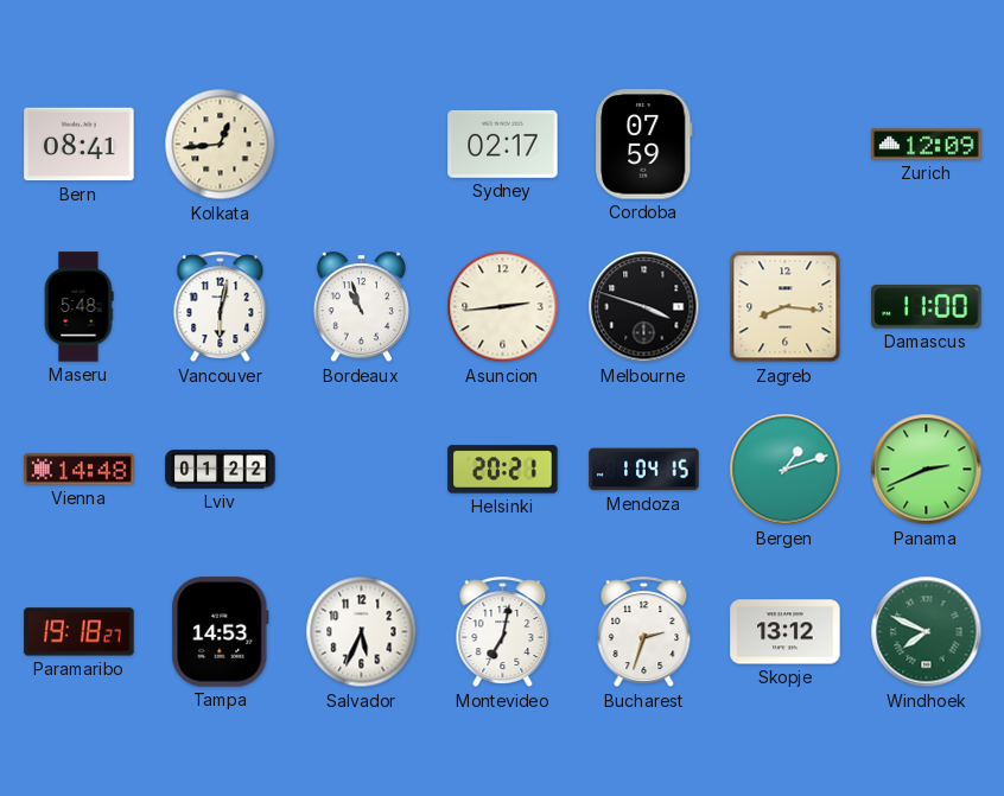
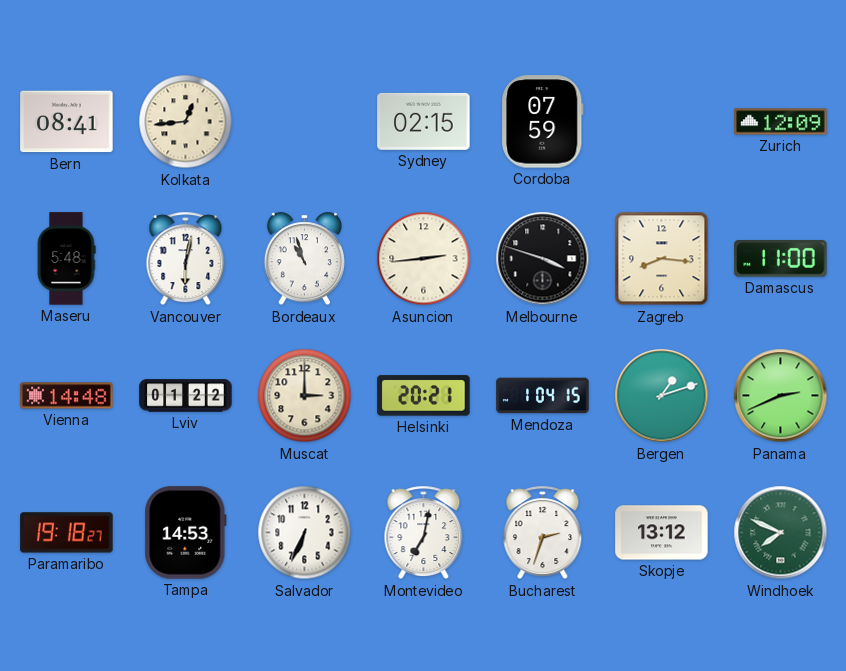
Sydney: 02:17 -> 02:15 (424, 121)
Muscat: none -> 3:00 (305, 396)
Salvador: 5:34 -> 6:34 (305, 533)
